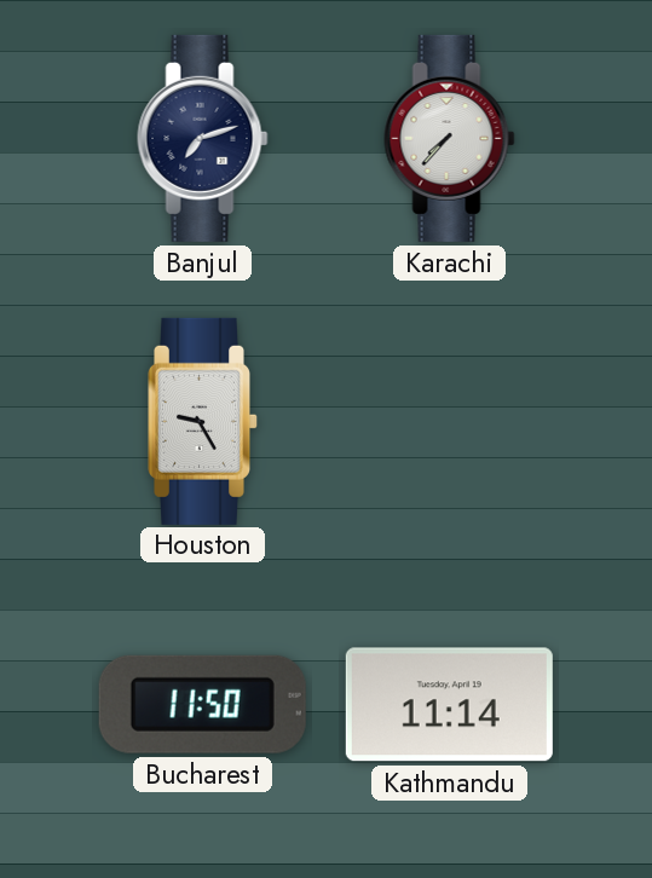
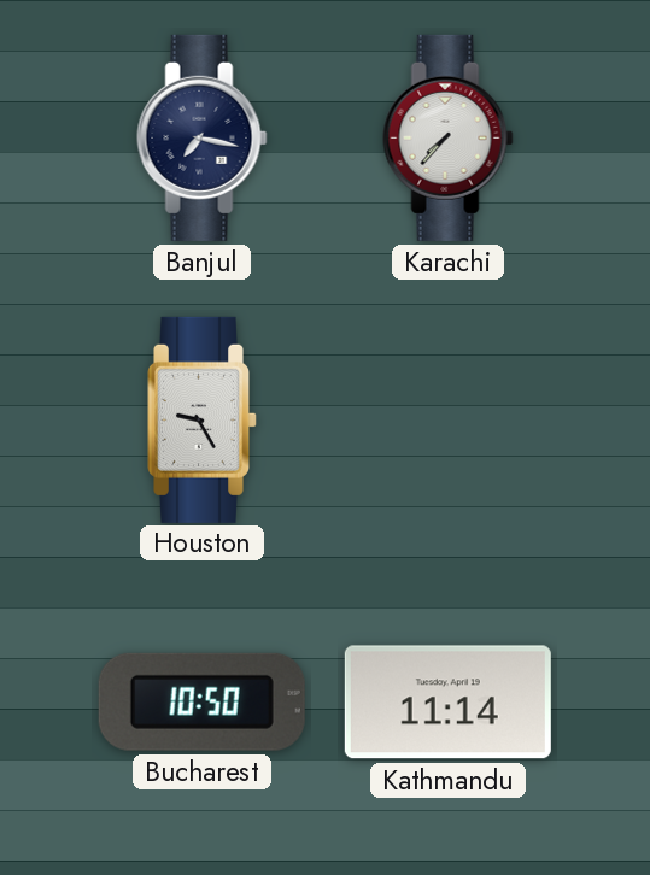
Banjul: 7:12 -> 7:17 (203, 137)
Bucharest: 11:50 -> 10:50 (201, 701)
